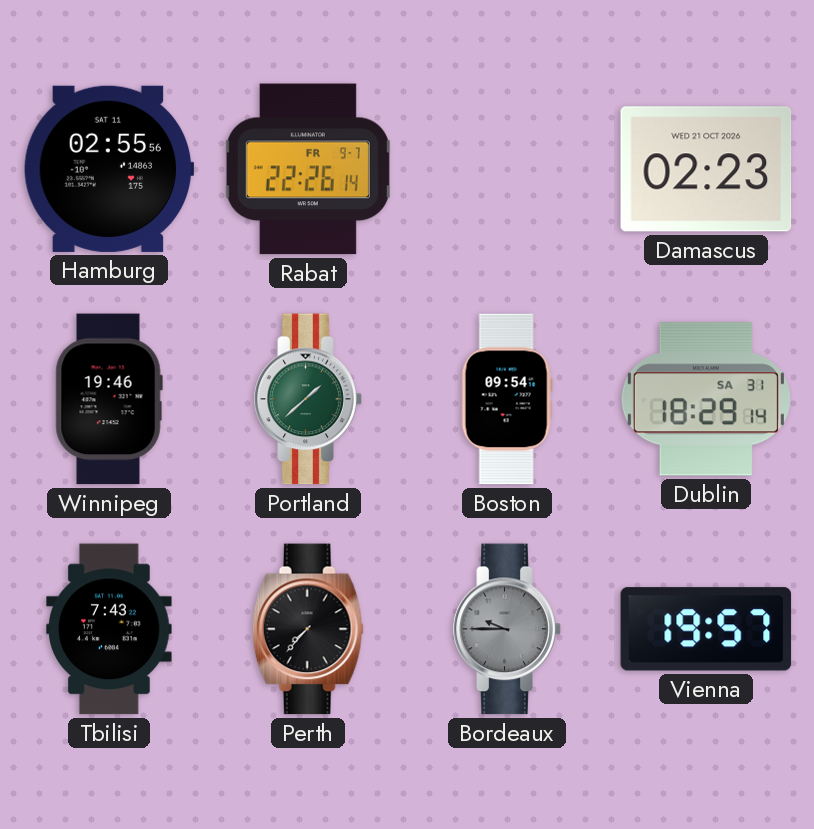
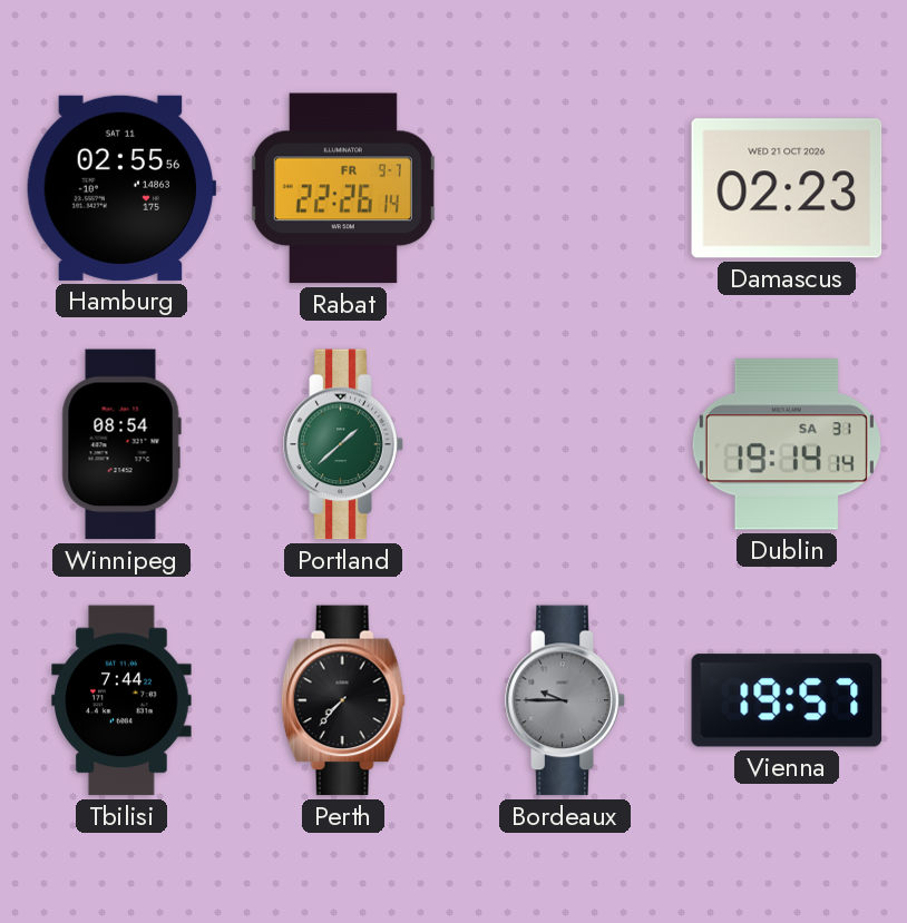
Winnipeg: 19:46 -> 08:54 (121, 444)
Boston: 09:54 -> none (507, 399)
Dublin: 18:29 -> 19:14 (787, 444)
Tbilisi: 7:43 -> 7:44 (121, 700)
